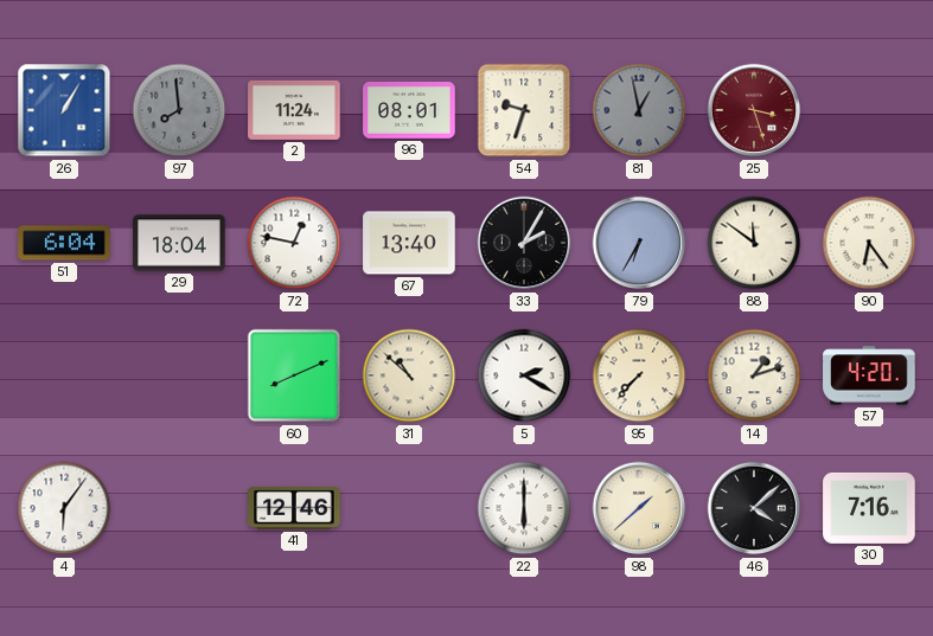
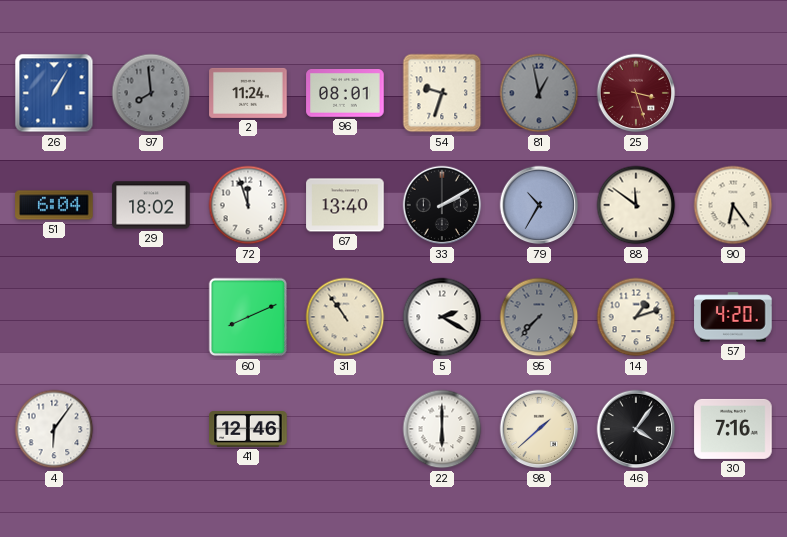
29: 18:04 -> 18:02 (151, 205)
72: 12:47 -> 11:57 (248, 205)
33: 2:05 -> 2:10 (442, 205)
79: 6:35 -> 10:35 (539, 205)
31: 10:52 -> 10:54 (345, 317)
95 dial: cream -> grey (539, 317)
46: 4:08 -> 4:06 (636, 429)
